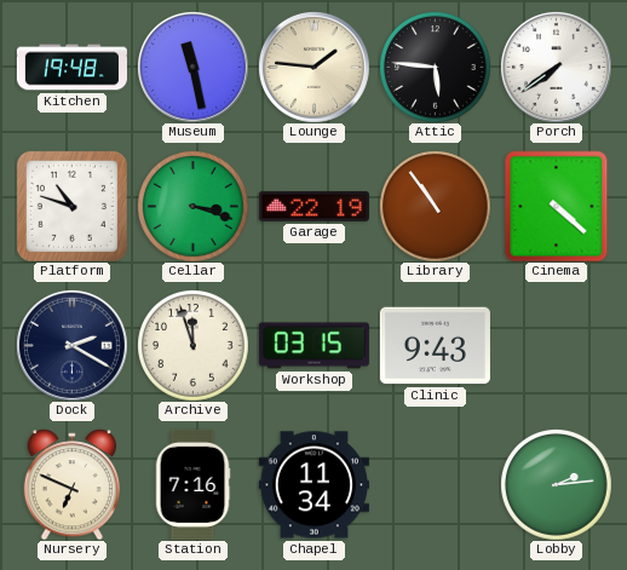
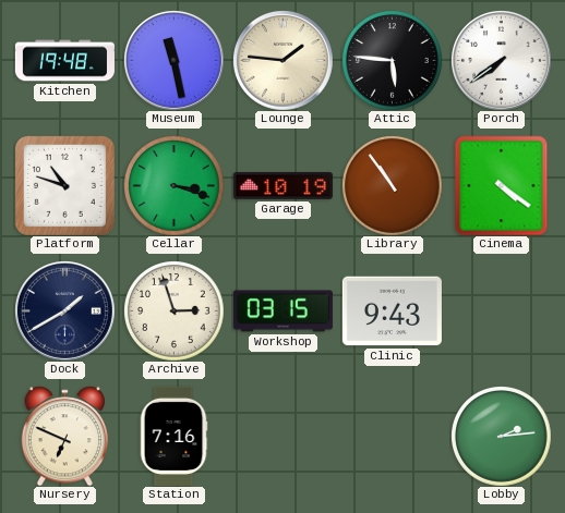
Garage: 22:19 -> 10:19 (282, 186)
Cinema: 4:22 -> 4:21 (502, 185)
Dock: 2:20 -> 1:40 (64, 310)
Archive: 11:57 -> 2:57 (175, 312)
Chapel: 11:34 -> none (313, 485)
